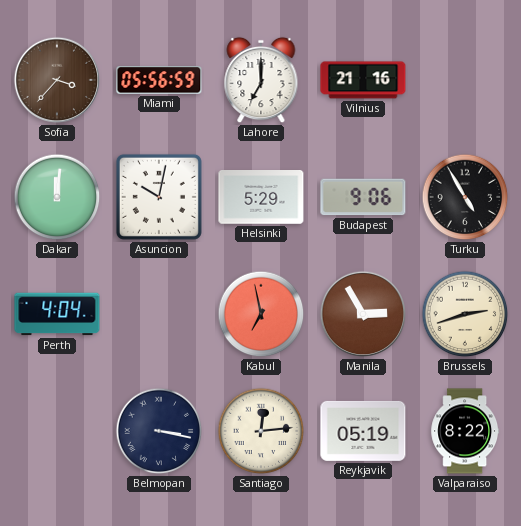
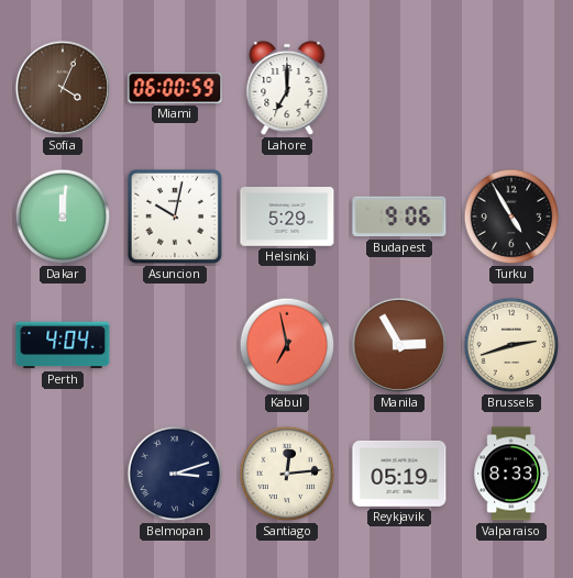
Sofia: 3:37 -> 4:04 (63, 88)
Miami: 05:56 -> 06:00 (175, 88)
Vilnius: 21:16 -> none (363, 80)
Belmopan: 3:17 -> 3:12 (175, 474)
Valparaiso: 8:22 -> 8:33 (511, 474)
